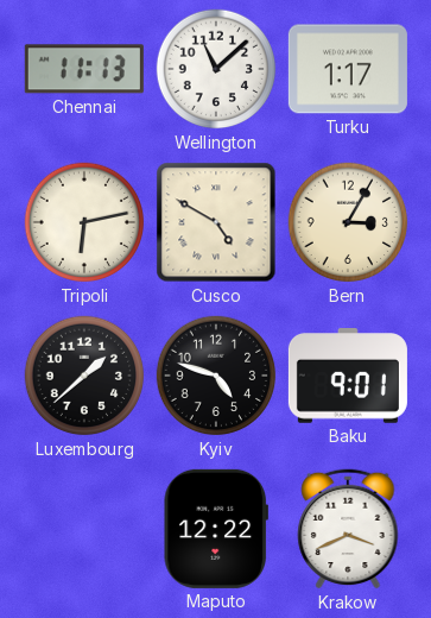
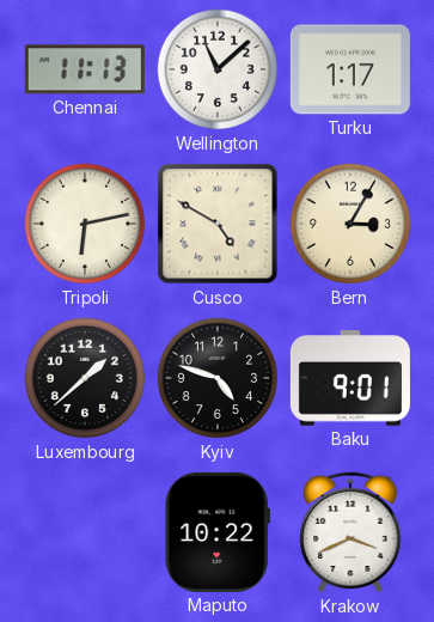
Maputo: 12:22 -> 10:22 (218, 532)
